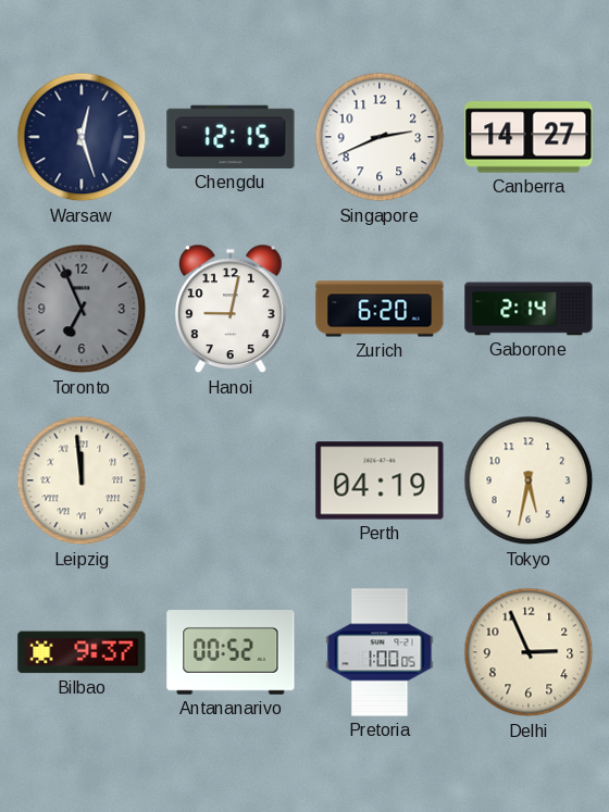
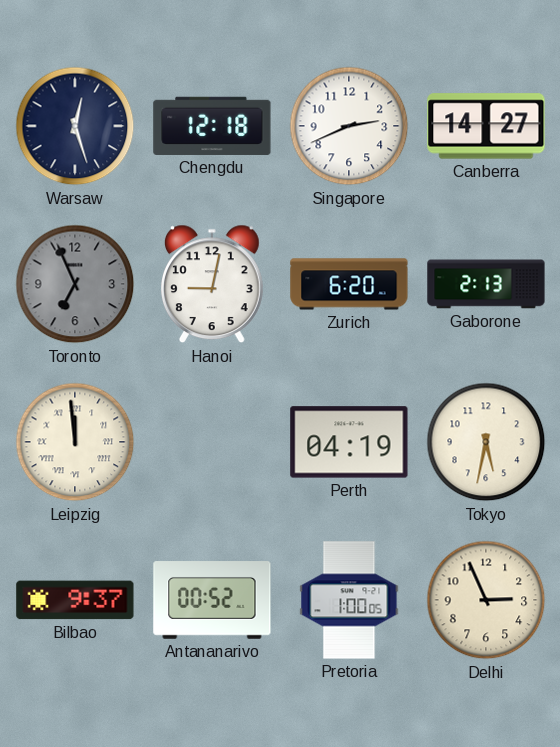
Chengdu: 12:15 -> 12:18 (212, 126)
Gaborone: 2:14 -> 2:13 (486, 284)
